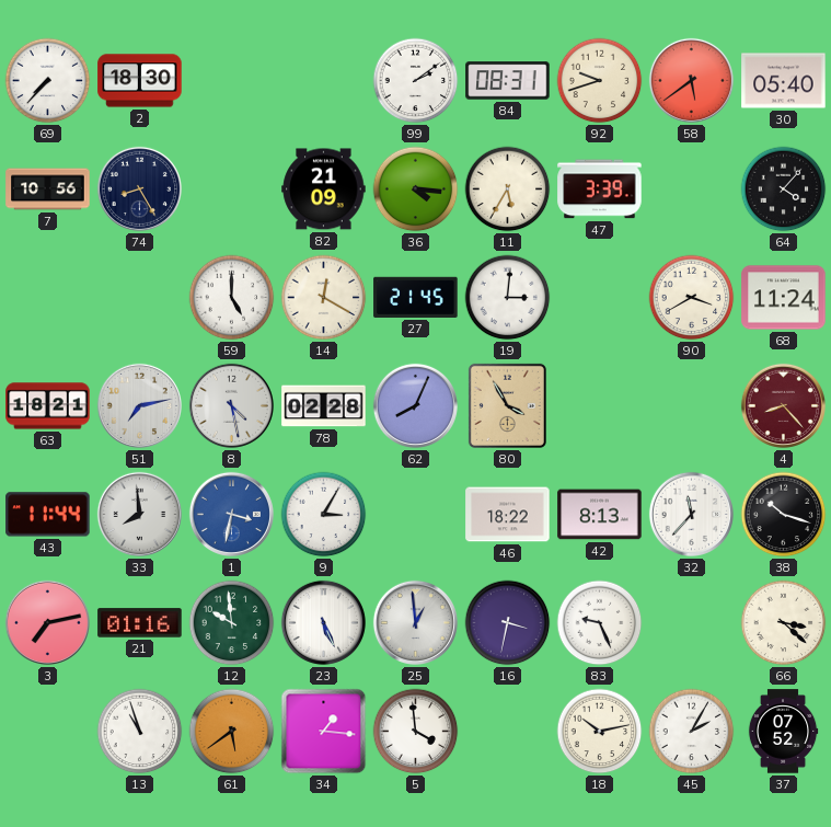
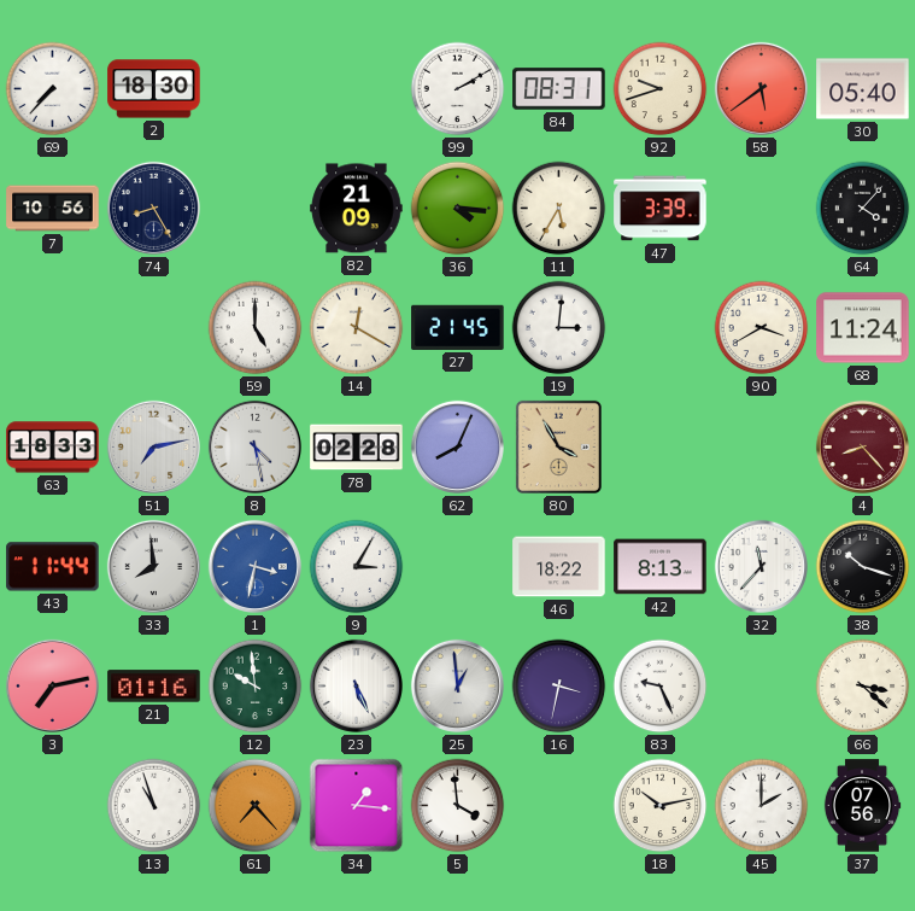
99: 2:09 -> 2:10 (458, 89)
63: 18:21 -> 18:33 (53, 448)
61: 5:39 -> 7:23 (256, 806)
45: 2:05 -> 2:00 (762, 806)
37: 07:52 -> 07:56 (862, 806)
